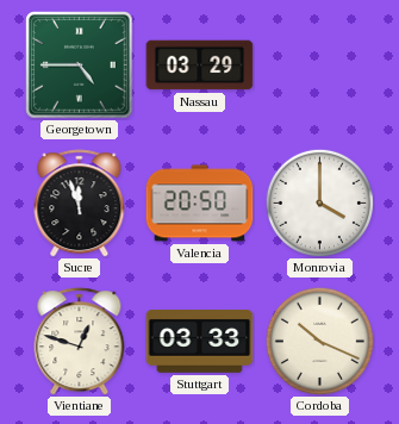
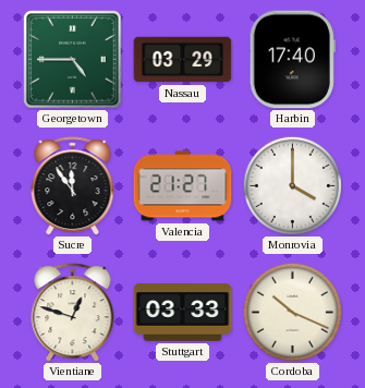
Harbin: none -> 17:40 (292, 60)
Sucre: 11:57 -> 11:54 (73, 186)
Valencia: 20:50 -> 21:27 (183, 186)
